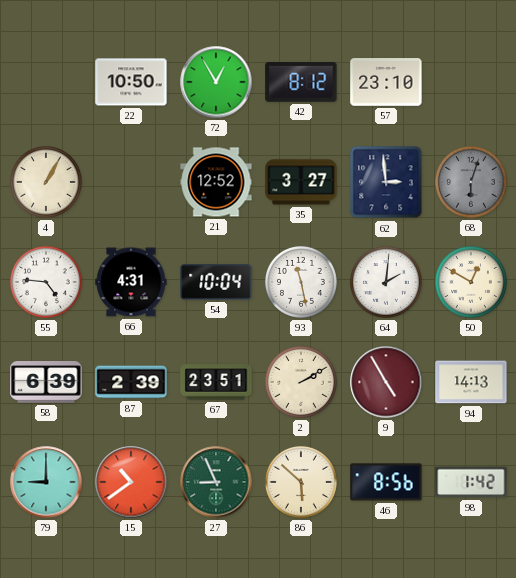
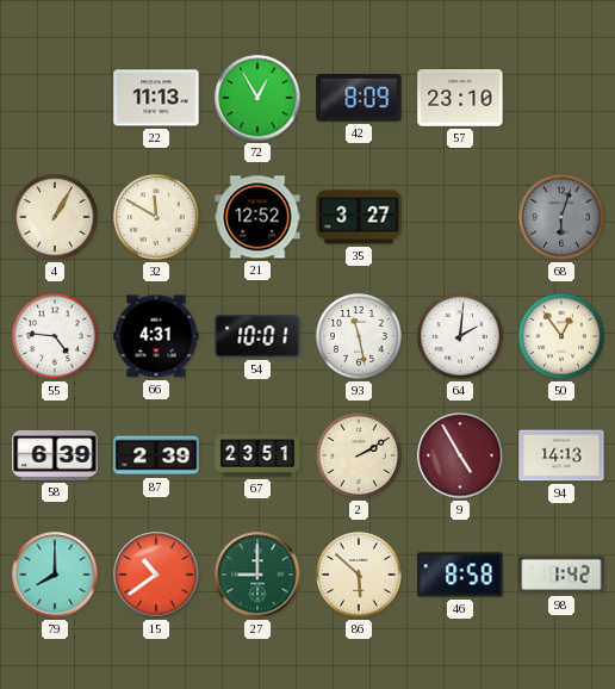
22: 10:50 -> 11:13 (156, 98)
42: 8:12 -> 8:09 (359, 99)
32: none -> 11:50 (156, 217)
62: 2:59 -> none (386, 182)
54: 10:04 -> 10:01 (257, 337)
50: 12:50 -> 12:54 (561, 336)
79: 9:00 -> 8:00 (55, 575)
27: 8:56 -> 9:00 (257, 575)
46: 8:56 -> 8:58 (460, 575)
